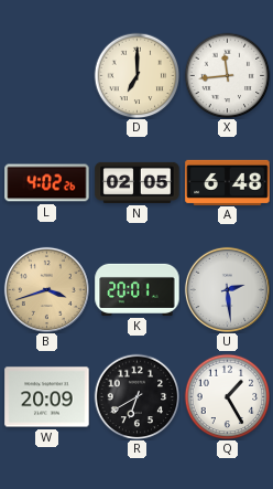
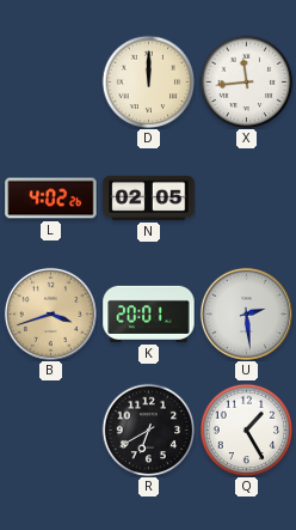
D: 7:00 -> 12:00 (148, 81)
A: 6:48 -> none (228, 182)
W: 20:09 -> none (47, 397)
